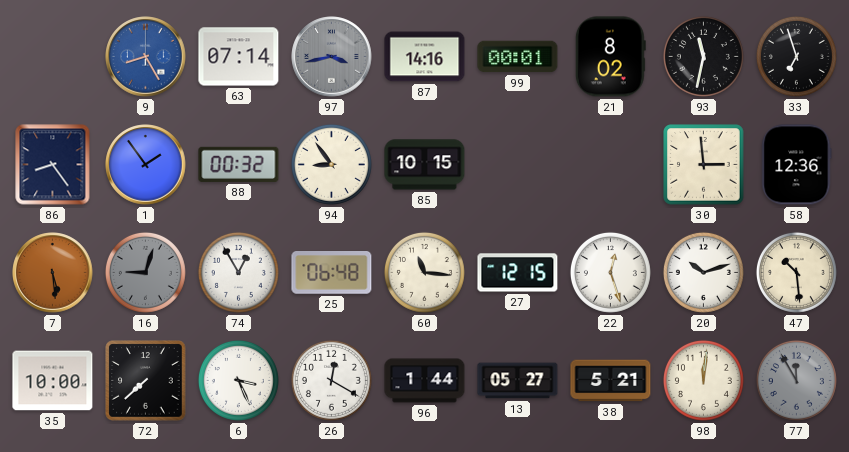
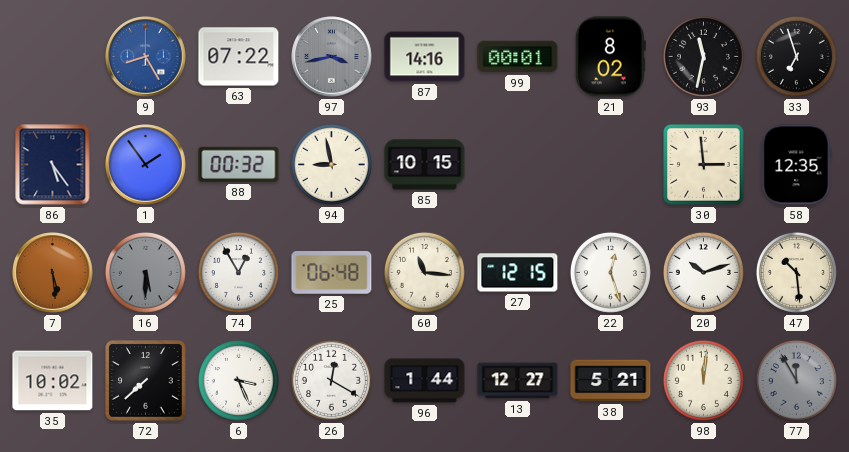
63: 07:14 -> 07:22 (239, 57)
86: 8:24 -> 5:24 (53, 165)
94: 8:54 -> 8:58 (331, 164)
58: 12:36 -> 12:35 (797, 165)
16: 9:03 -> 5:30 (145, 272)
35: 10:00 -> 10:02 (53, 381)
13: 05:27 -> 12:27 (518, 381)
